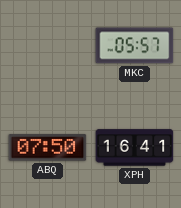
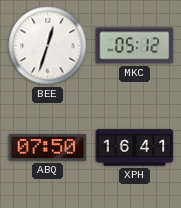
BEE: none -> 12:33 (48, 46)
MKC: 05:57 -> 05:12 (135, 46)
